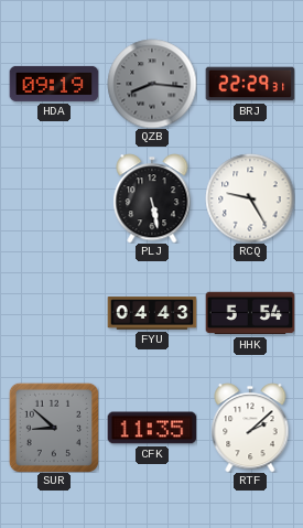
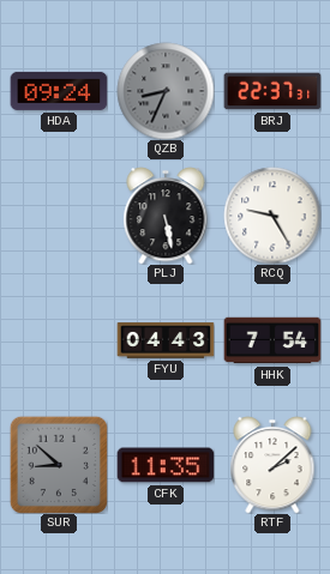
HDA: 09:19 -> 09:24 (59, 91)
QZB: 8:16 -> 8:34 (166, 91)
BRJ: 22:29 -> 22:37 (272, 91)
HHK: 5:54 -> 7:54 (272, 340)
